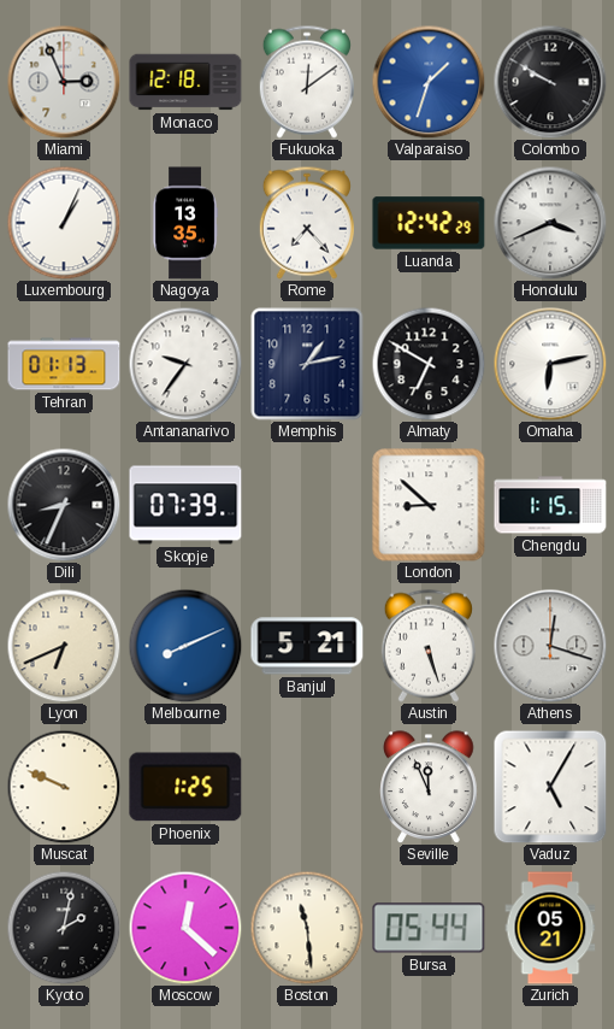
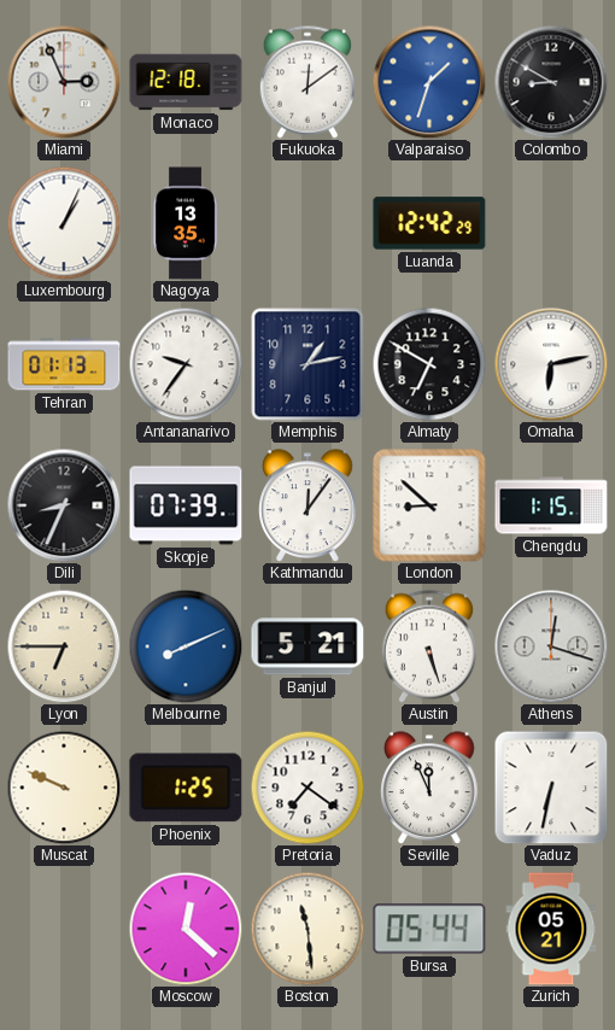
Colombo: 9:50 -> 8:50 (551, 82)
Rome: 7:23 -> none (307, 223)
Honolulu: 3:41 -> none (550, 223)
Kathmandu: none -> 12:06 (307, 505)
Lyon: 6:41 -> 6:45 (64, 646)
Pretoria: none -> 7:21 (307, 788)
Vaduz: 5:05 -> 6:32 (551, 788)
Kyoto: 2:02 -> none (64, 928)
